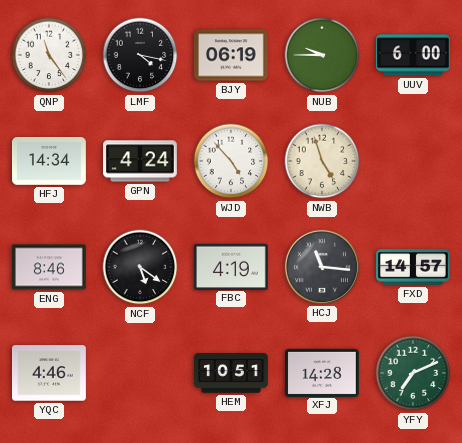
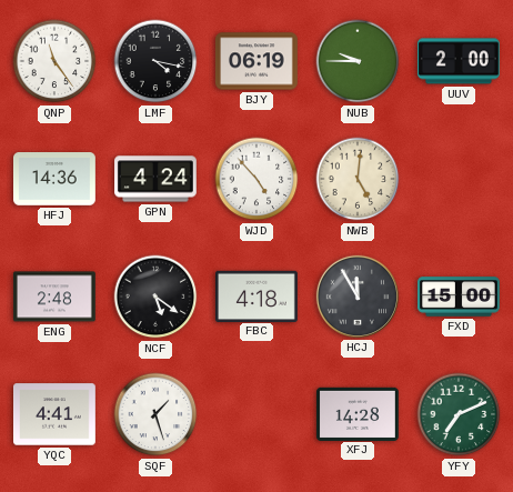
UUV: 6:00 -> 2:00 (459, 61)
HFJ: 14:34 -> 14:36 (56, 180)
NWB: 4:57 -> 5:01 (358, 179)
ENG: 8:46 -> 2:48 (54, 297)
FBC: 4:19 -> 4:18 (258, 295)
HCJ: 11:16 -> 11:55 (358, 297)
FXD: 14:57 -> 15:00 (460, 297)
YQC: 4:46 -> 4:41 (56, 414)
SQF: none -> 1:27 (155, 414)
HEM: 10:51 -> none (232, 373)
